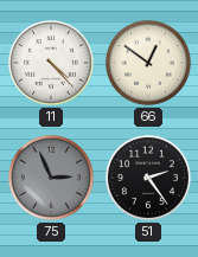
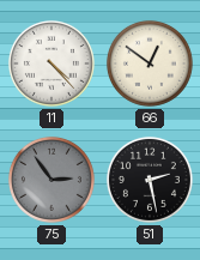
75: 2:56 -> 2:54 (51, 180)
51: 2:24 -> 2:28 (150, 180)
